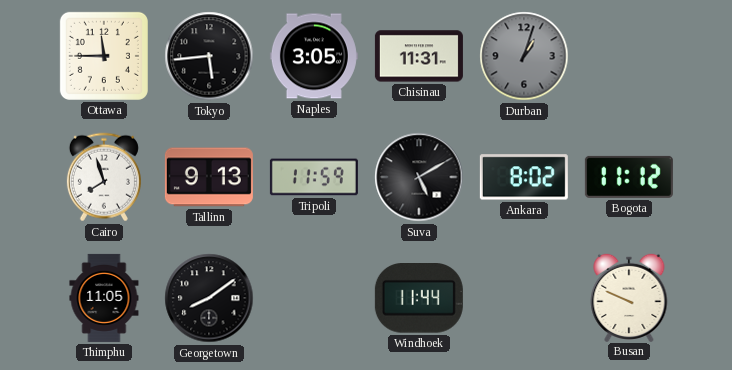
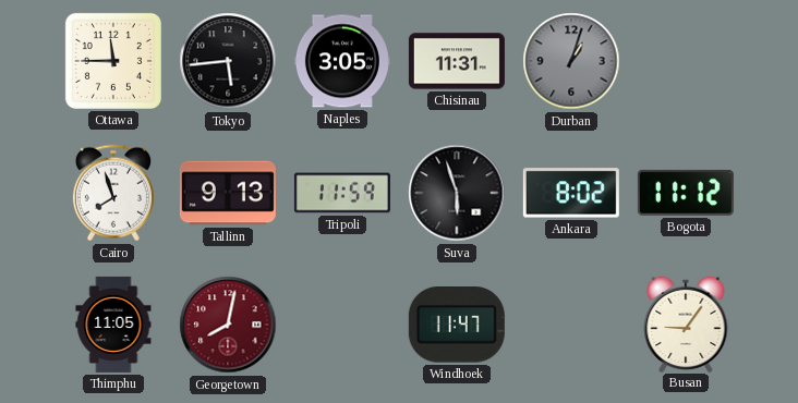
Suva: 5:10 -> 5:57 (457, 193)
Georgetown: 8:09 -> 8:02 (228, 325)
Georgetown dial: black -> burgundy (228, 325)
Windhoek: 11:44 -> 11:47 (457, 326)
Busan: 9:49 -> 9:06 (686, 323)
